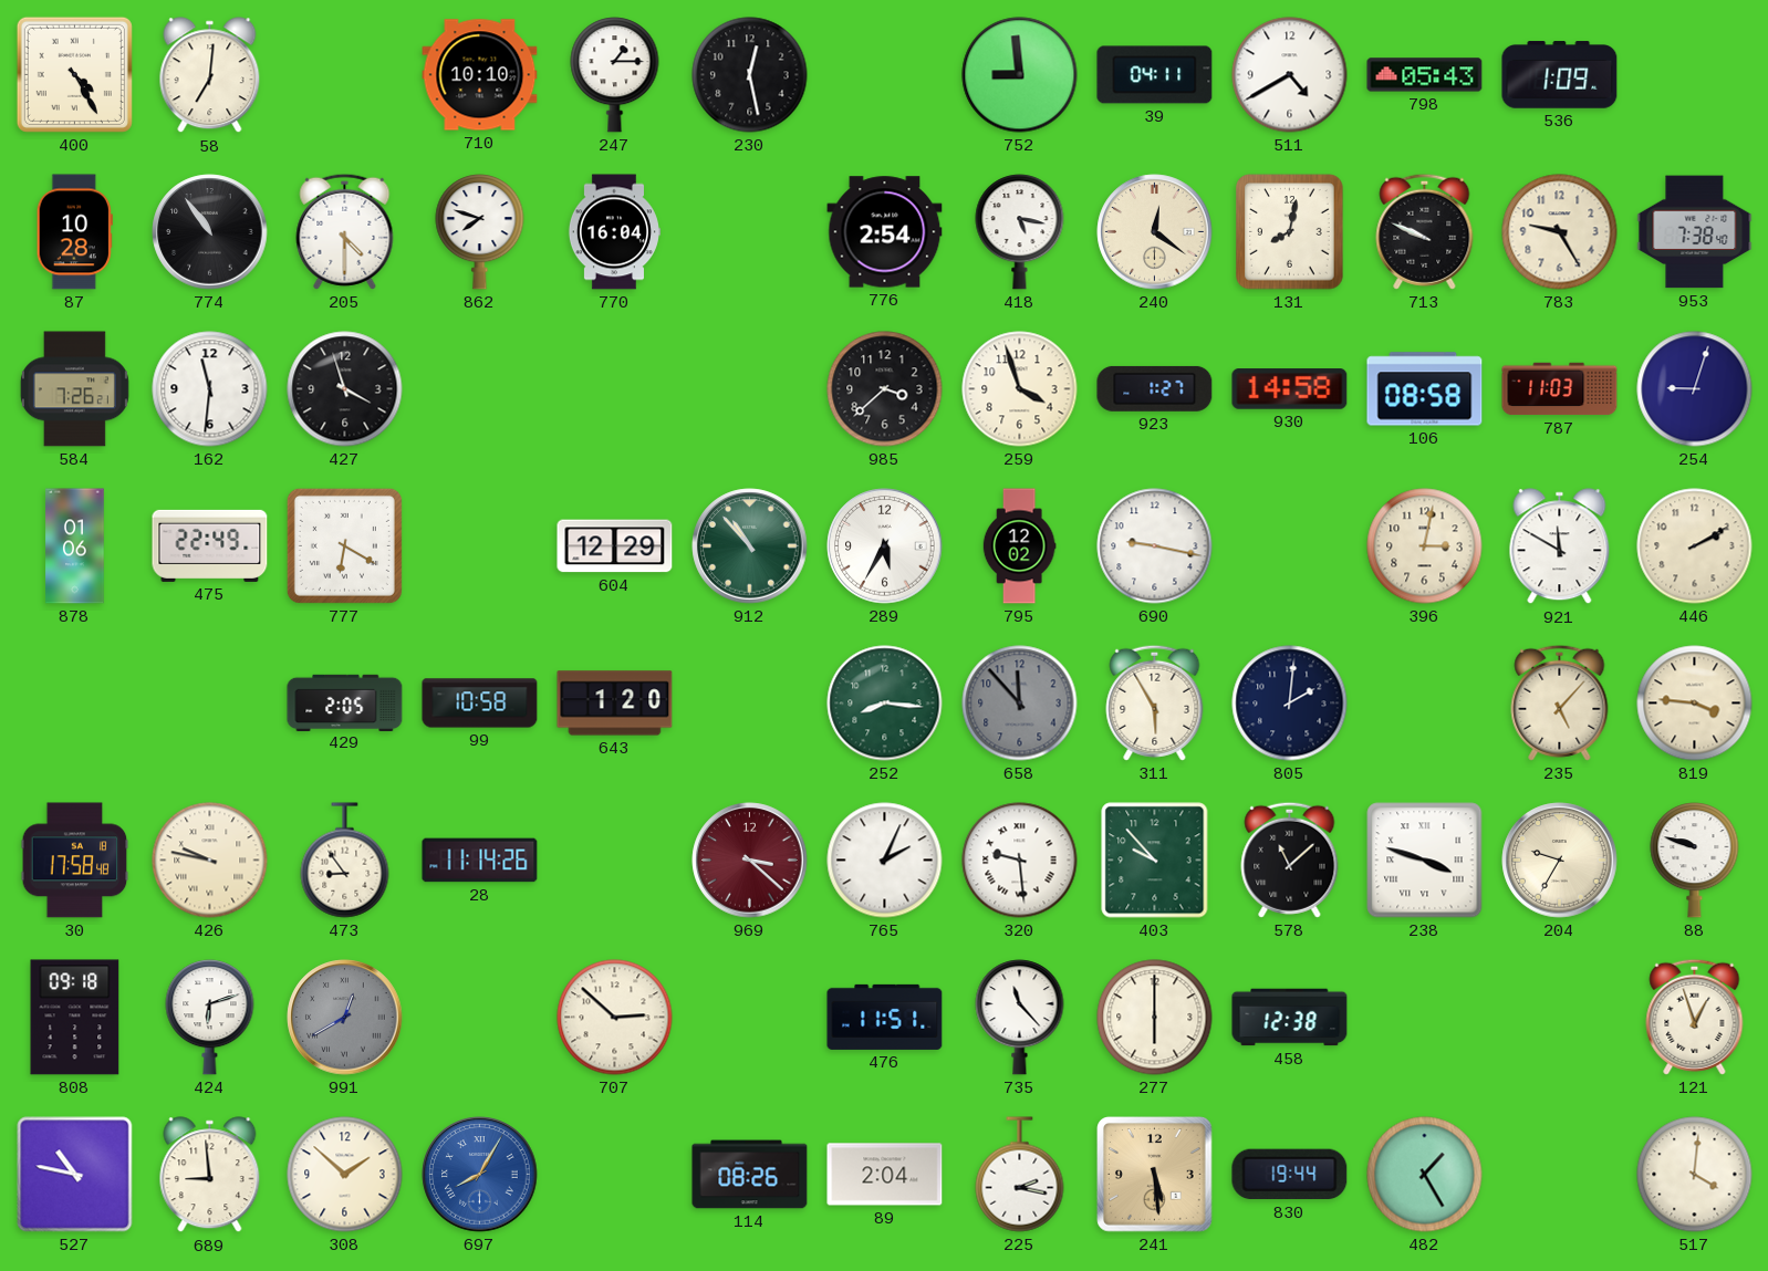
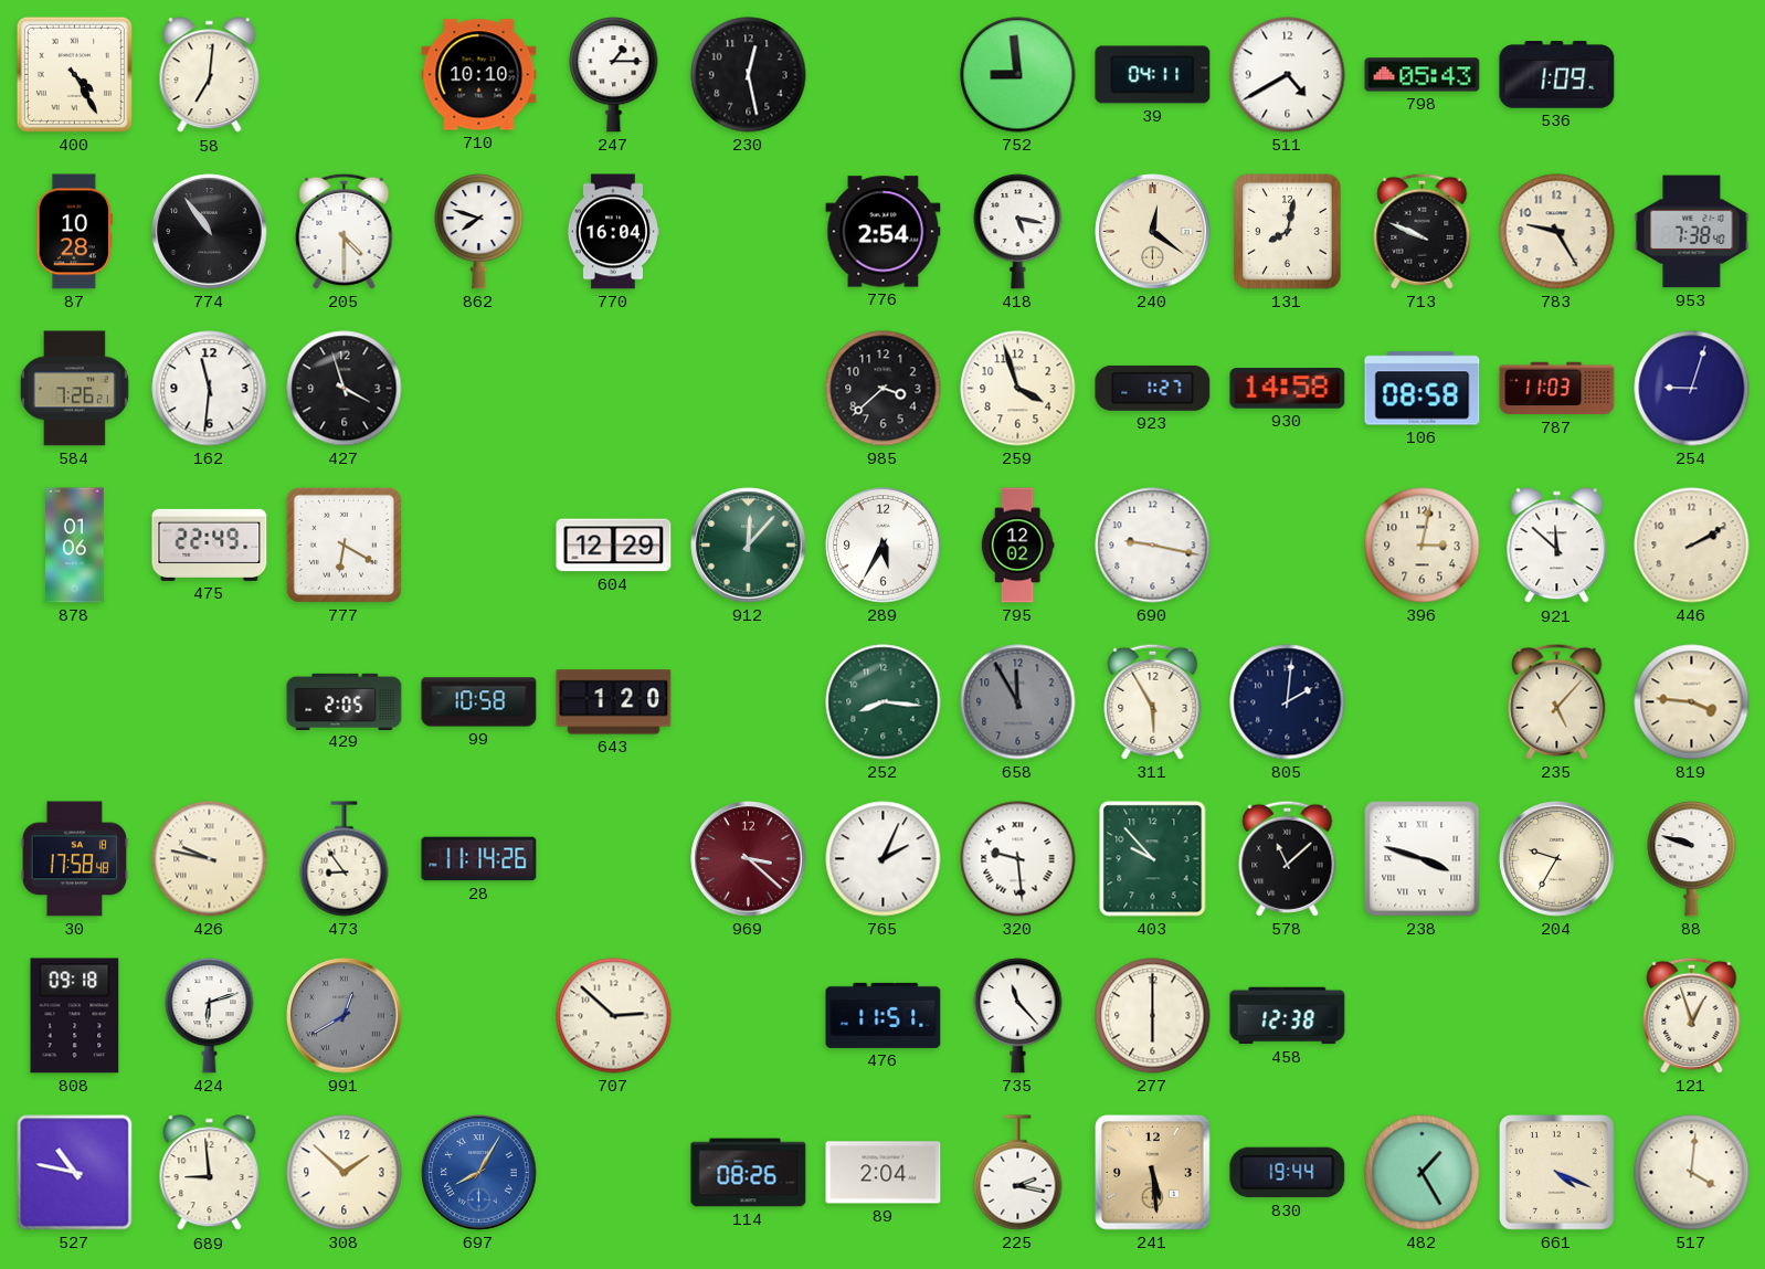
912: 10:53 -> 12:07 (749, 546)
921: 11:50 -> 11:52 (1557, 546)
658: 11:53 -> 11:55 (1018, 702)
661: none -> 4:19 (1557, 1173)
